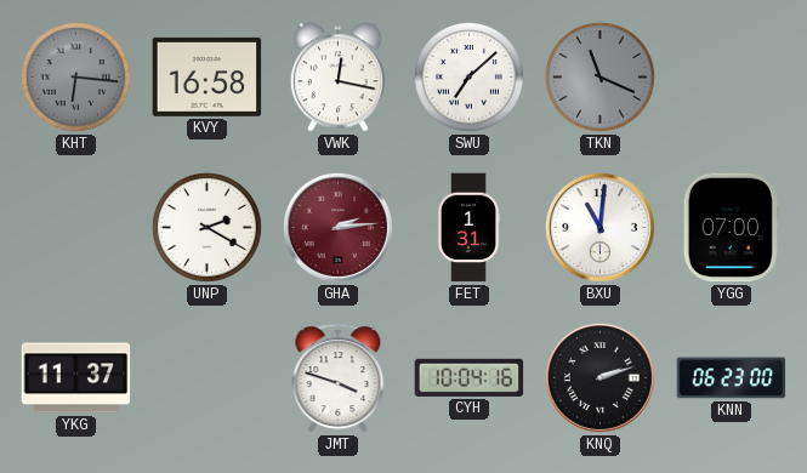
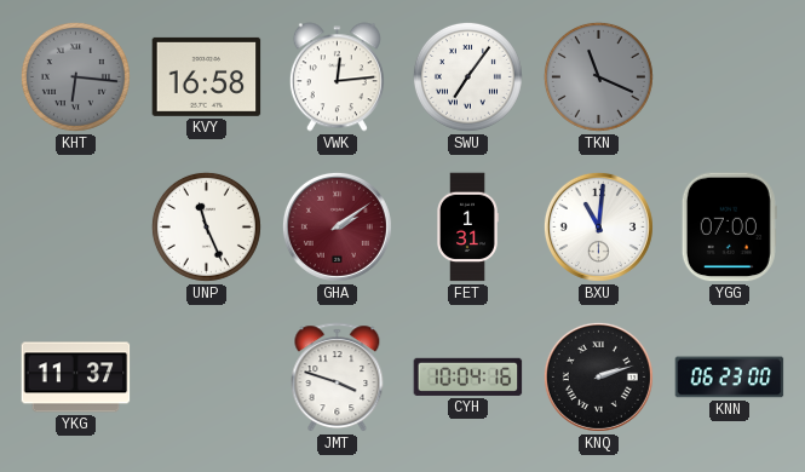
VWK: 12:17 -> 12:14 (337, 77)
SWU: 7:08 -> 7:06 (467, 76)
UNP: 2:20 -> 11:26 (206, 226)
GHA: 2:14 -> 2:09 (337, 226)
